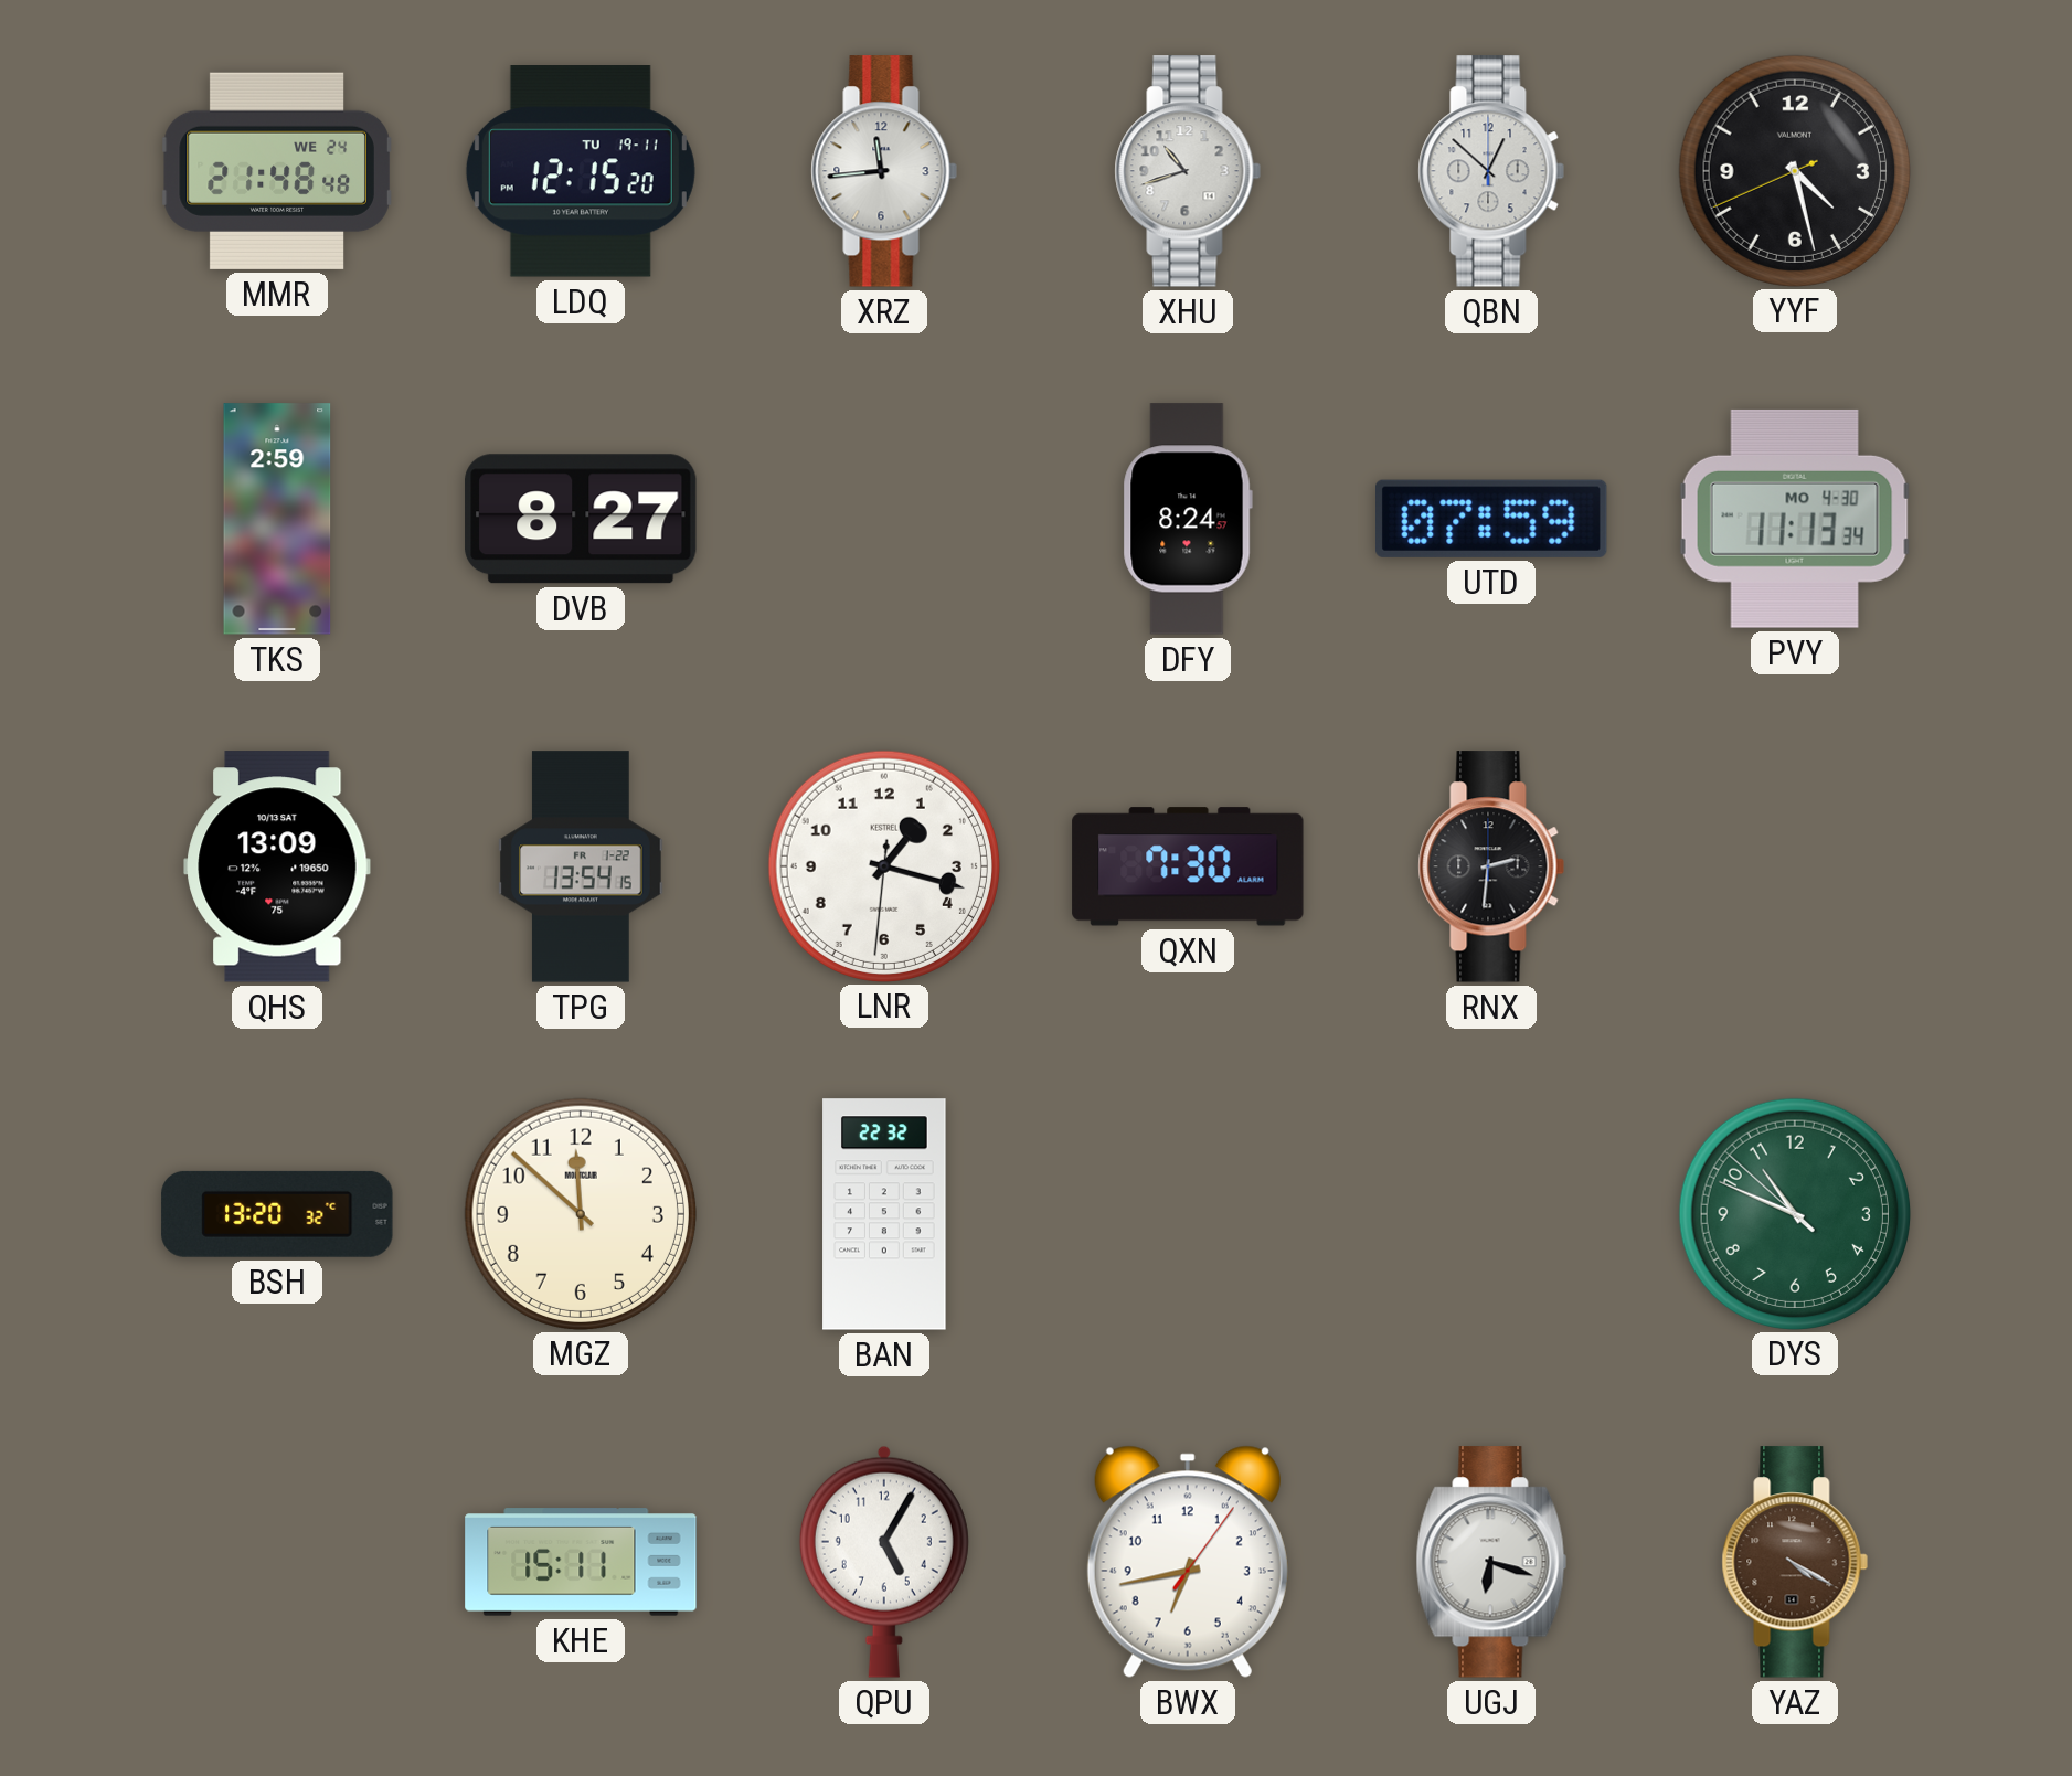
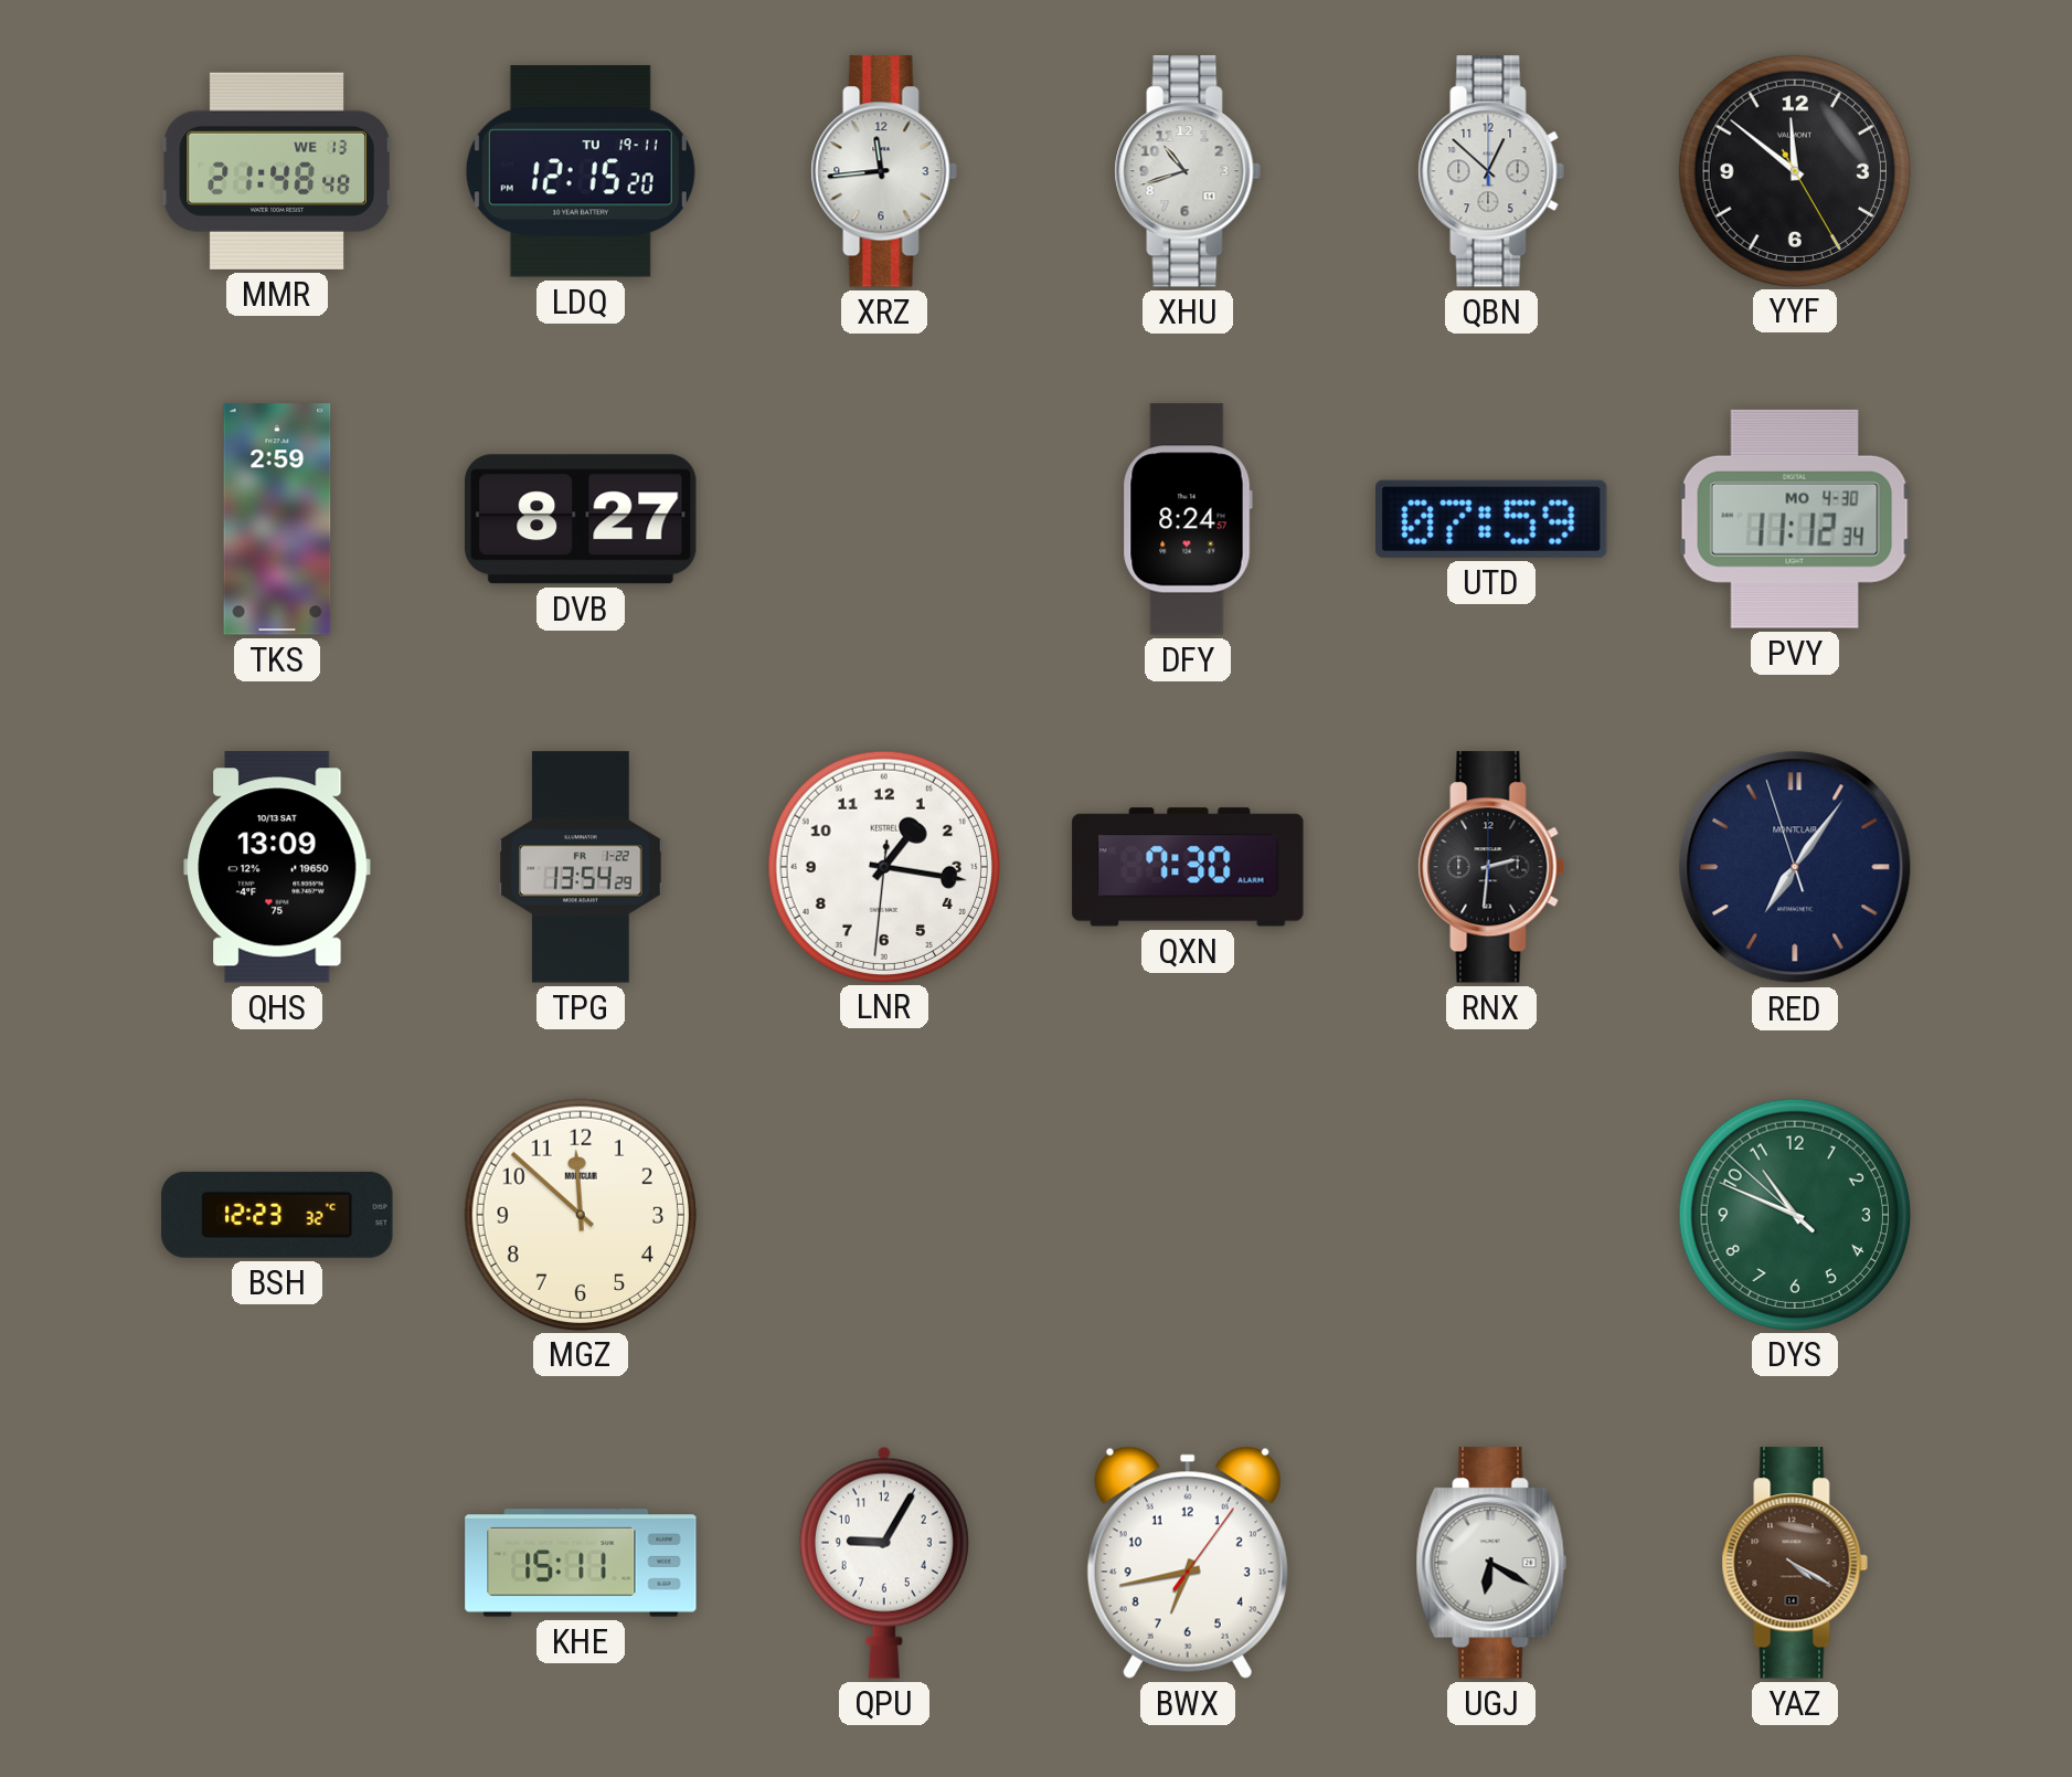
MMR date: WE 24 -> WE 13 (277, 171)
YYF: 4:27 -> 11:51 (1794, 170)
PVY: 11:13 -> 11:12 (1795, 519)
TPG: 13:54:15 -> 13:54:29 (581, 867)
LNR: 1:17 -> 1:16 (883, 866)
RED: none -> 7:05 (1795, 867)
BSH: 13:20 -> 12:23 (277, 1215)
BAN: 22:32 -> none (884, 1214)
QPU: 5:05 -> 9:05 (884, 1563)
UGJ: 6:18 -> 6:20 (1491, 1563)
